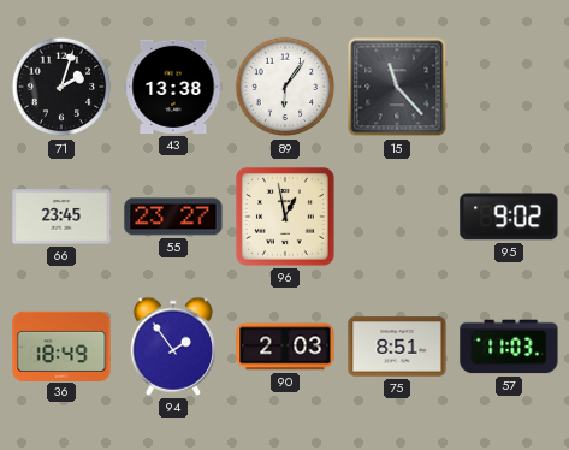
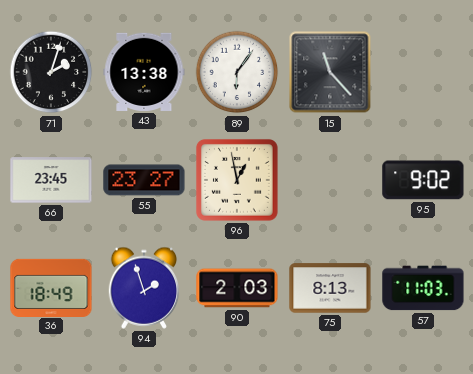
94: 1:54 -> 1:57 (144, 288)
75: 8:51 -> 8:13 (330, 288)
